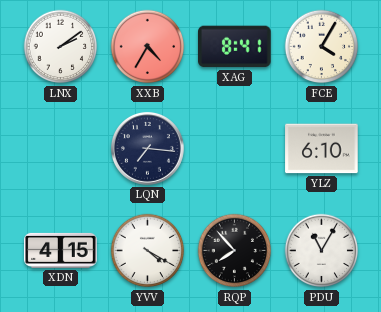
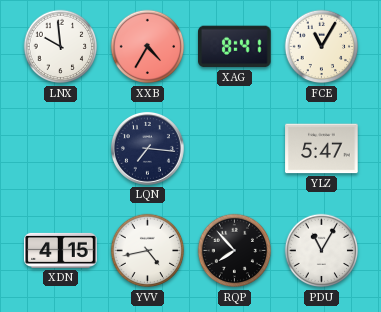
LNX: 2:09 -> 9:59 (61, 47)
FCE: 4:05 -> 11:05 (322, 47)
YLZ: 6:10 -> 5:47 (322, 149)
YVV: 4:20 -> 4:43 (148, 251)
